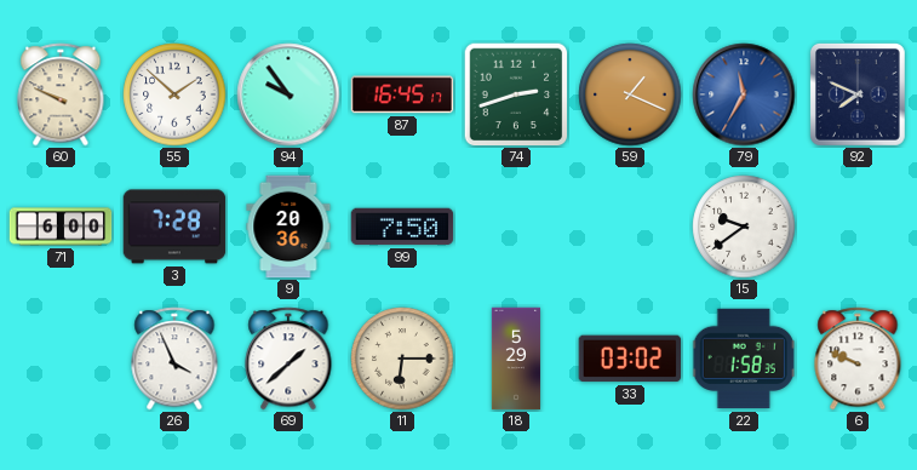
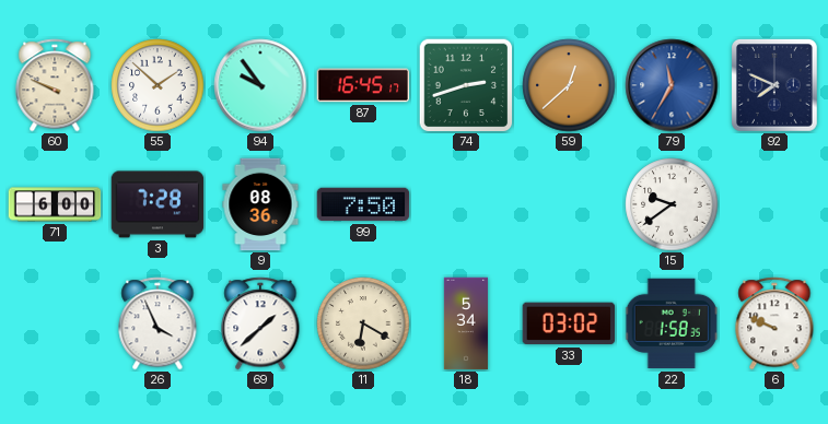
59: 1:19 -> 12:38 (569, 85)
9: 20:36 -> 08:36 (260, 204)
11: 6:15 -> 6:20 (363, 323)
18: 5:29 -> 5:34 (466, 323)
